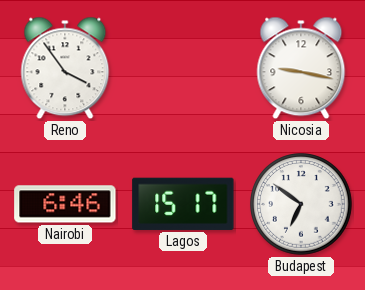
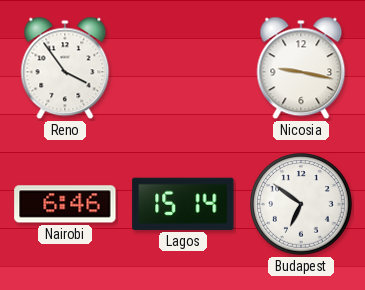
Lagos: 15:17 -> 15:14 (183, 204)
